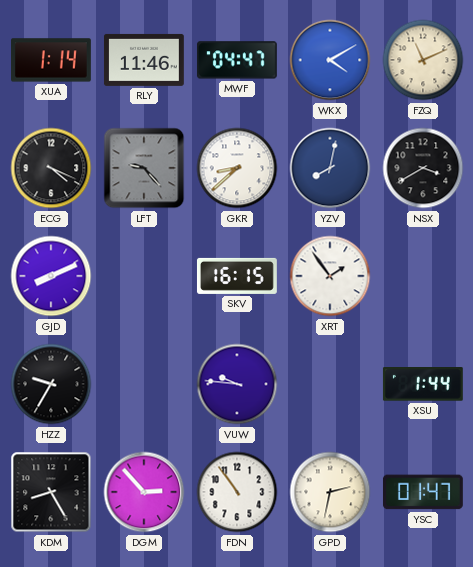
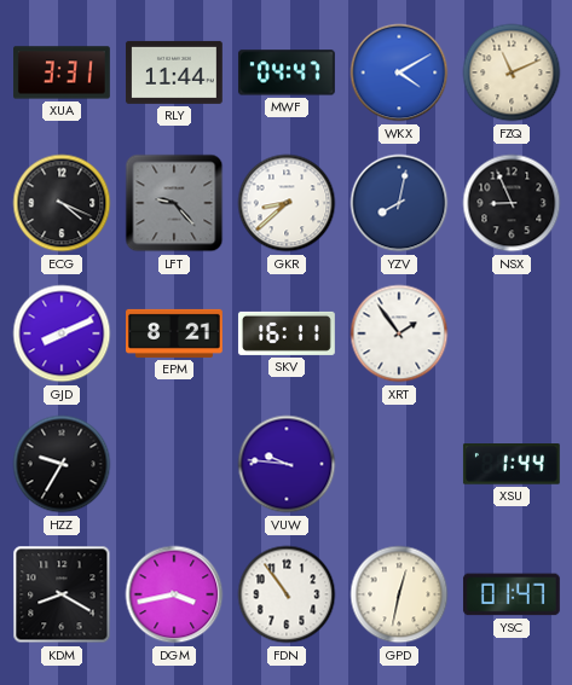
XUA: 1:14 -> 3:31 (63, 72)
RLY: 11:46 -> 11:44 (174, 72)
NSX: 3:40 -> 8:56 (512, 203)
EPM: none -> 8:21 (175, 333)
SKV: 16:15 -> 16:11 (287, 333)
KDM: 8:25 -> 8:20 (62, 594)
DGM: 2:53 -> 3:43 (174, 594)
GPD: 2:32 -> 12:32 (399, 594)
